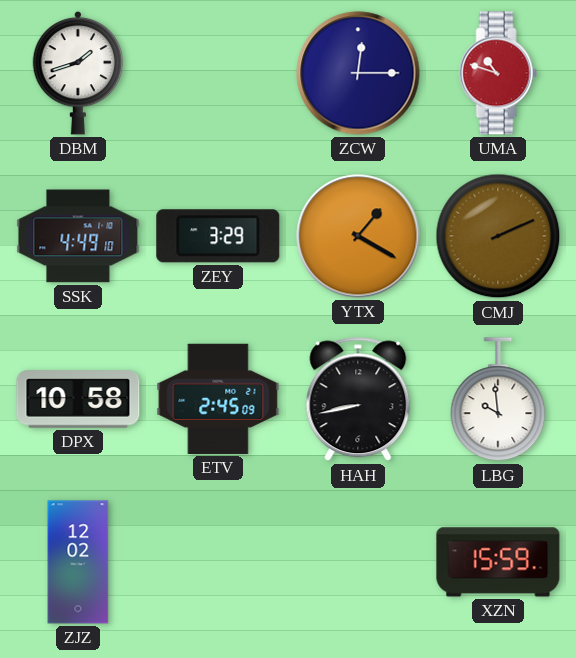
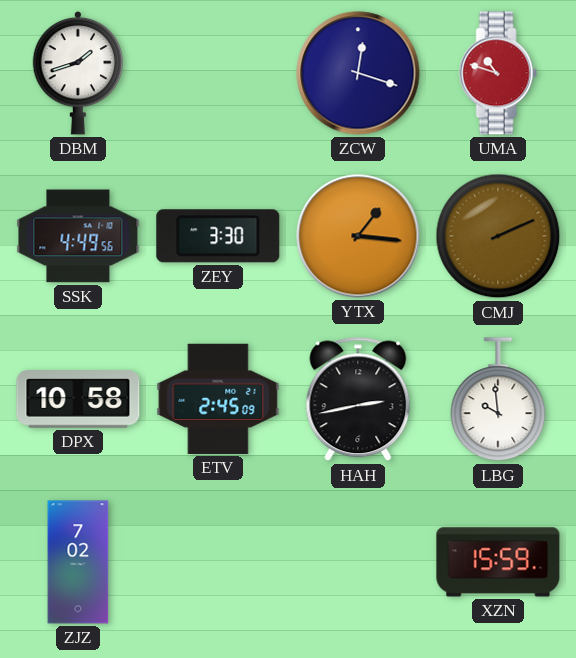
ZCW: 12:15 -> 12:18 (358, 73)
SSK: 4:49:10 -> 4:49:56 (78, 236)
ZEY: 3:29 -> 3:30 (218, 236)
YTX: 1:20 -> 1:16 (358, 236)
HAH: 8:43 -> 2:43 (358, 399)
ZJZ: 12:02 -> 7:02 (78, 562)
